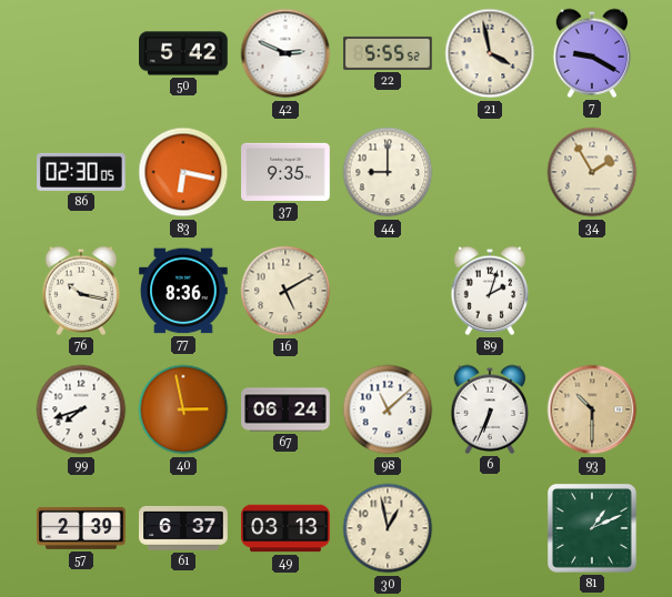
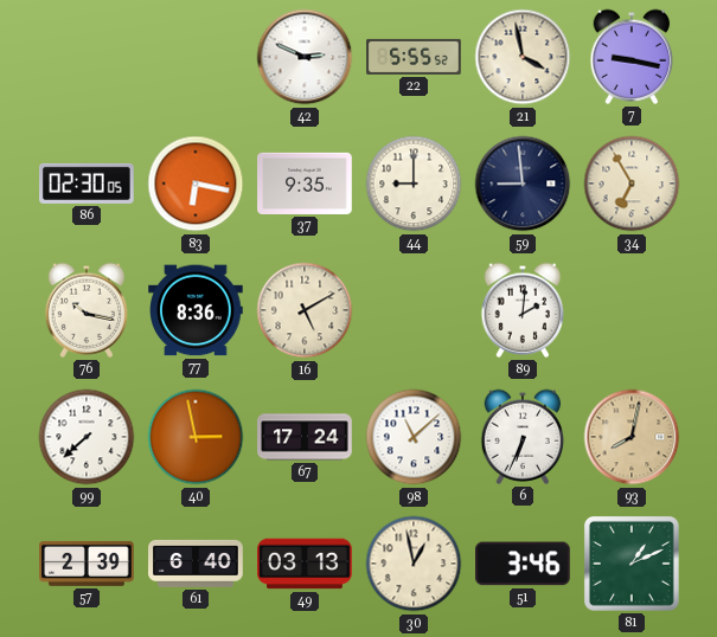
50: 5:42 -> none (183, 53)
7: 9:20 -> 9:17 (632, 57)
59: none -> 8:59 (523, 184)
34: 1:55 -> 6:55 (632, 184)
89: 2:03 -> 2:01 (523, 310)
99: 7:42 -> 7:38 (87, 437)
67: 06:24 -> 17:24 (305, 437)
93: 10:30 -> 8:02 (632, 437)
61: 6:37 -> 6:40 (196, 564)
51: none -> 3:46 (524, 564)
